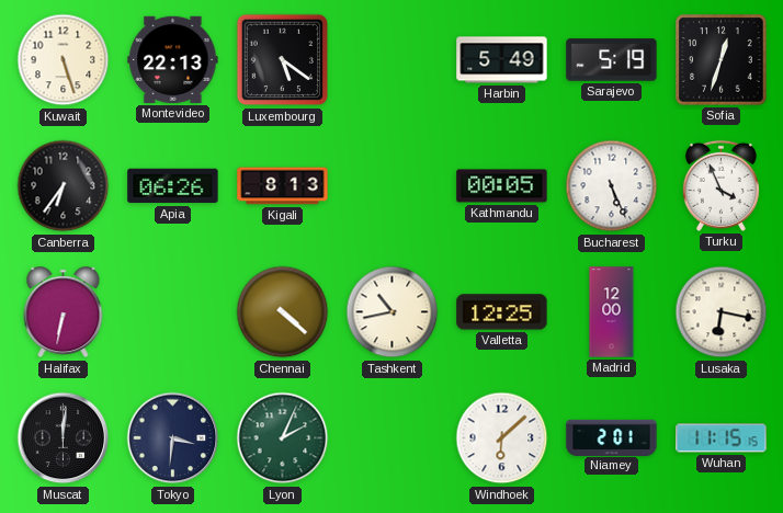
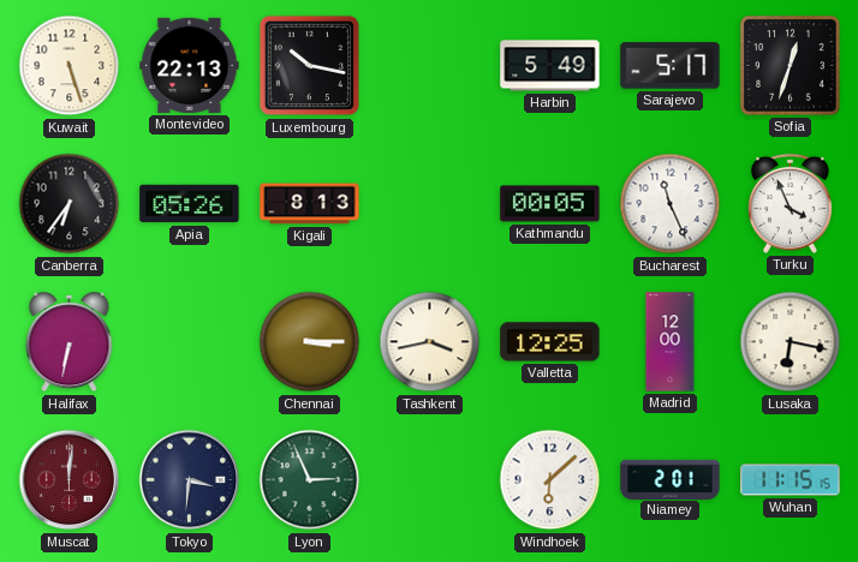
Luxembourg: 5:21 -> 10:17 (310, 66)
Sarajevo: 5:19 -> 5:17 (671, 66)
Apia: 06:26 -> 05:26 (190, 204)
Bucharest: 5:26 -> 11:26 (671, 204)
Chennai: 4:22 -> 3:15 (310, 342)
Tashkent: 10:43 -> 3:43 (430, 342)
Muscat dial: black -> burgundy (70, 480)
Lyon: 2:04 -> 2:56 (310, 480)
